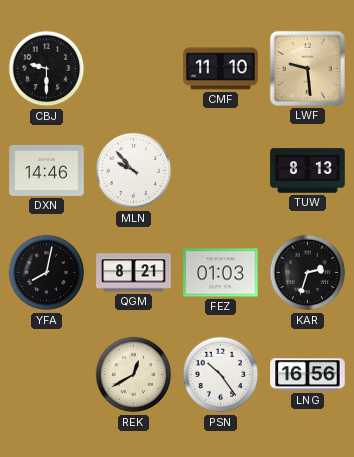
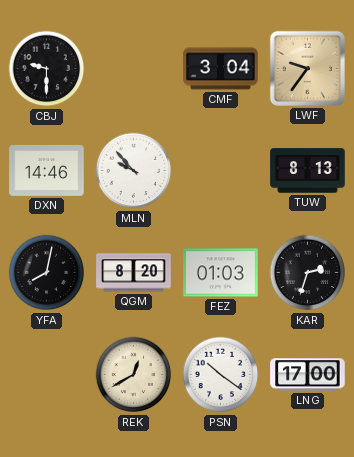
CMF: 11:10 -> 3:04 (221, 69)
LWF: 9:29 -> 9:36 (307, 68)
QGM: 8:21 -> 8:20 (134, 273)
PSN: 10:24 -> 10:21 (221, 375)
LNG: 16:56 -> 17:00 (308, 375)
